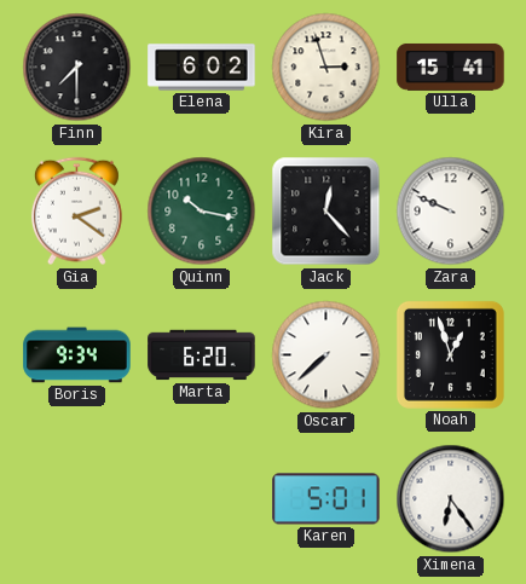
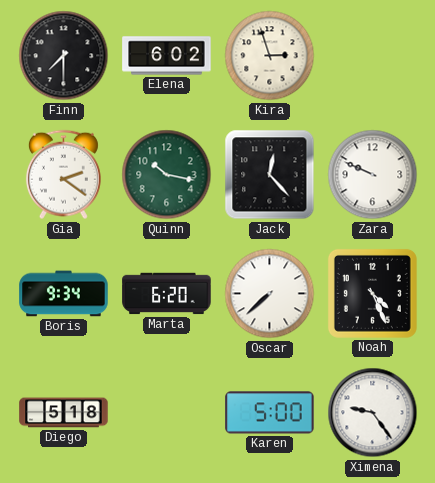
Ulla: 15:41 -> none (451, 68)
Noah: 12:57 -> 4:26 (372, 293)
Diego: none -> 5:18 (64, 413)
Karen: 5:01 -> 5:00 (270, 413)
Ximena: 6:24 -> 9:24 (373, 413)
